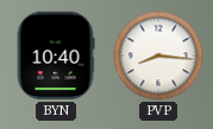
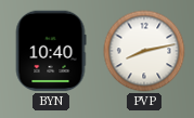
PVP: 8:16 -> 8:13 (144, 51)
